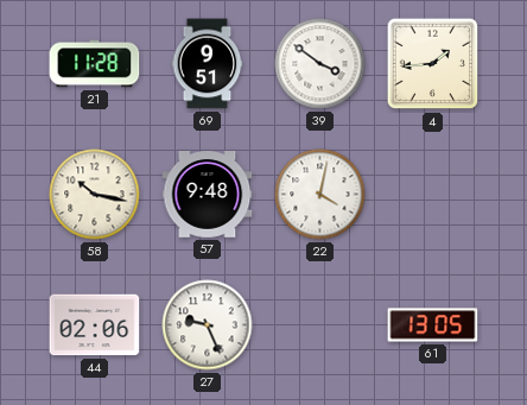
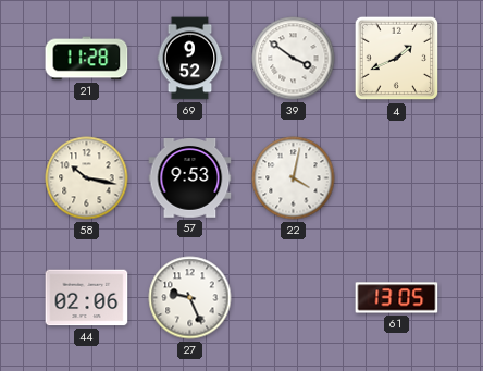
69: 9:51 -> 9:52 (190, 59)
4: 1:44 -> 1:41 (397, 59)
57: 9:48 -> 9:53 (190, 178)
